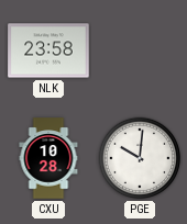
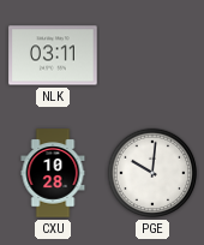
NLK: 23:58 -> 03:11 (53, 55)
